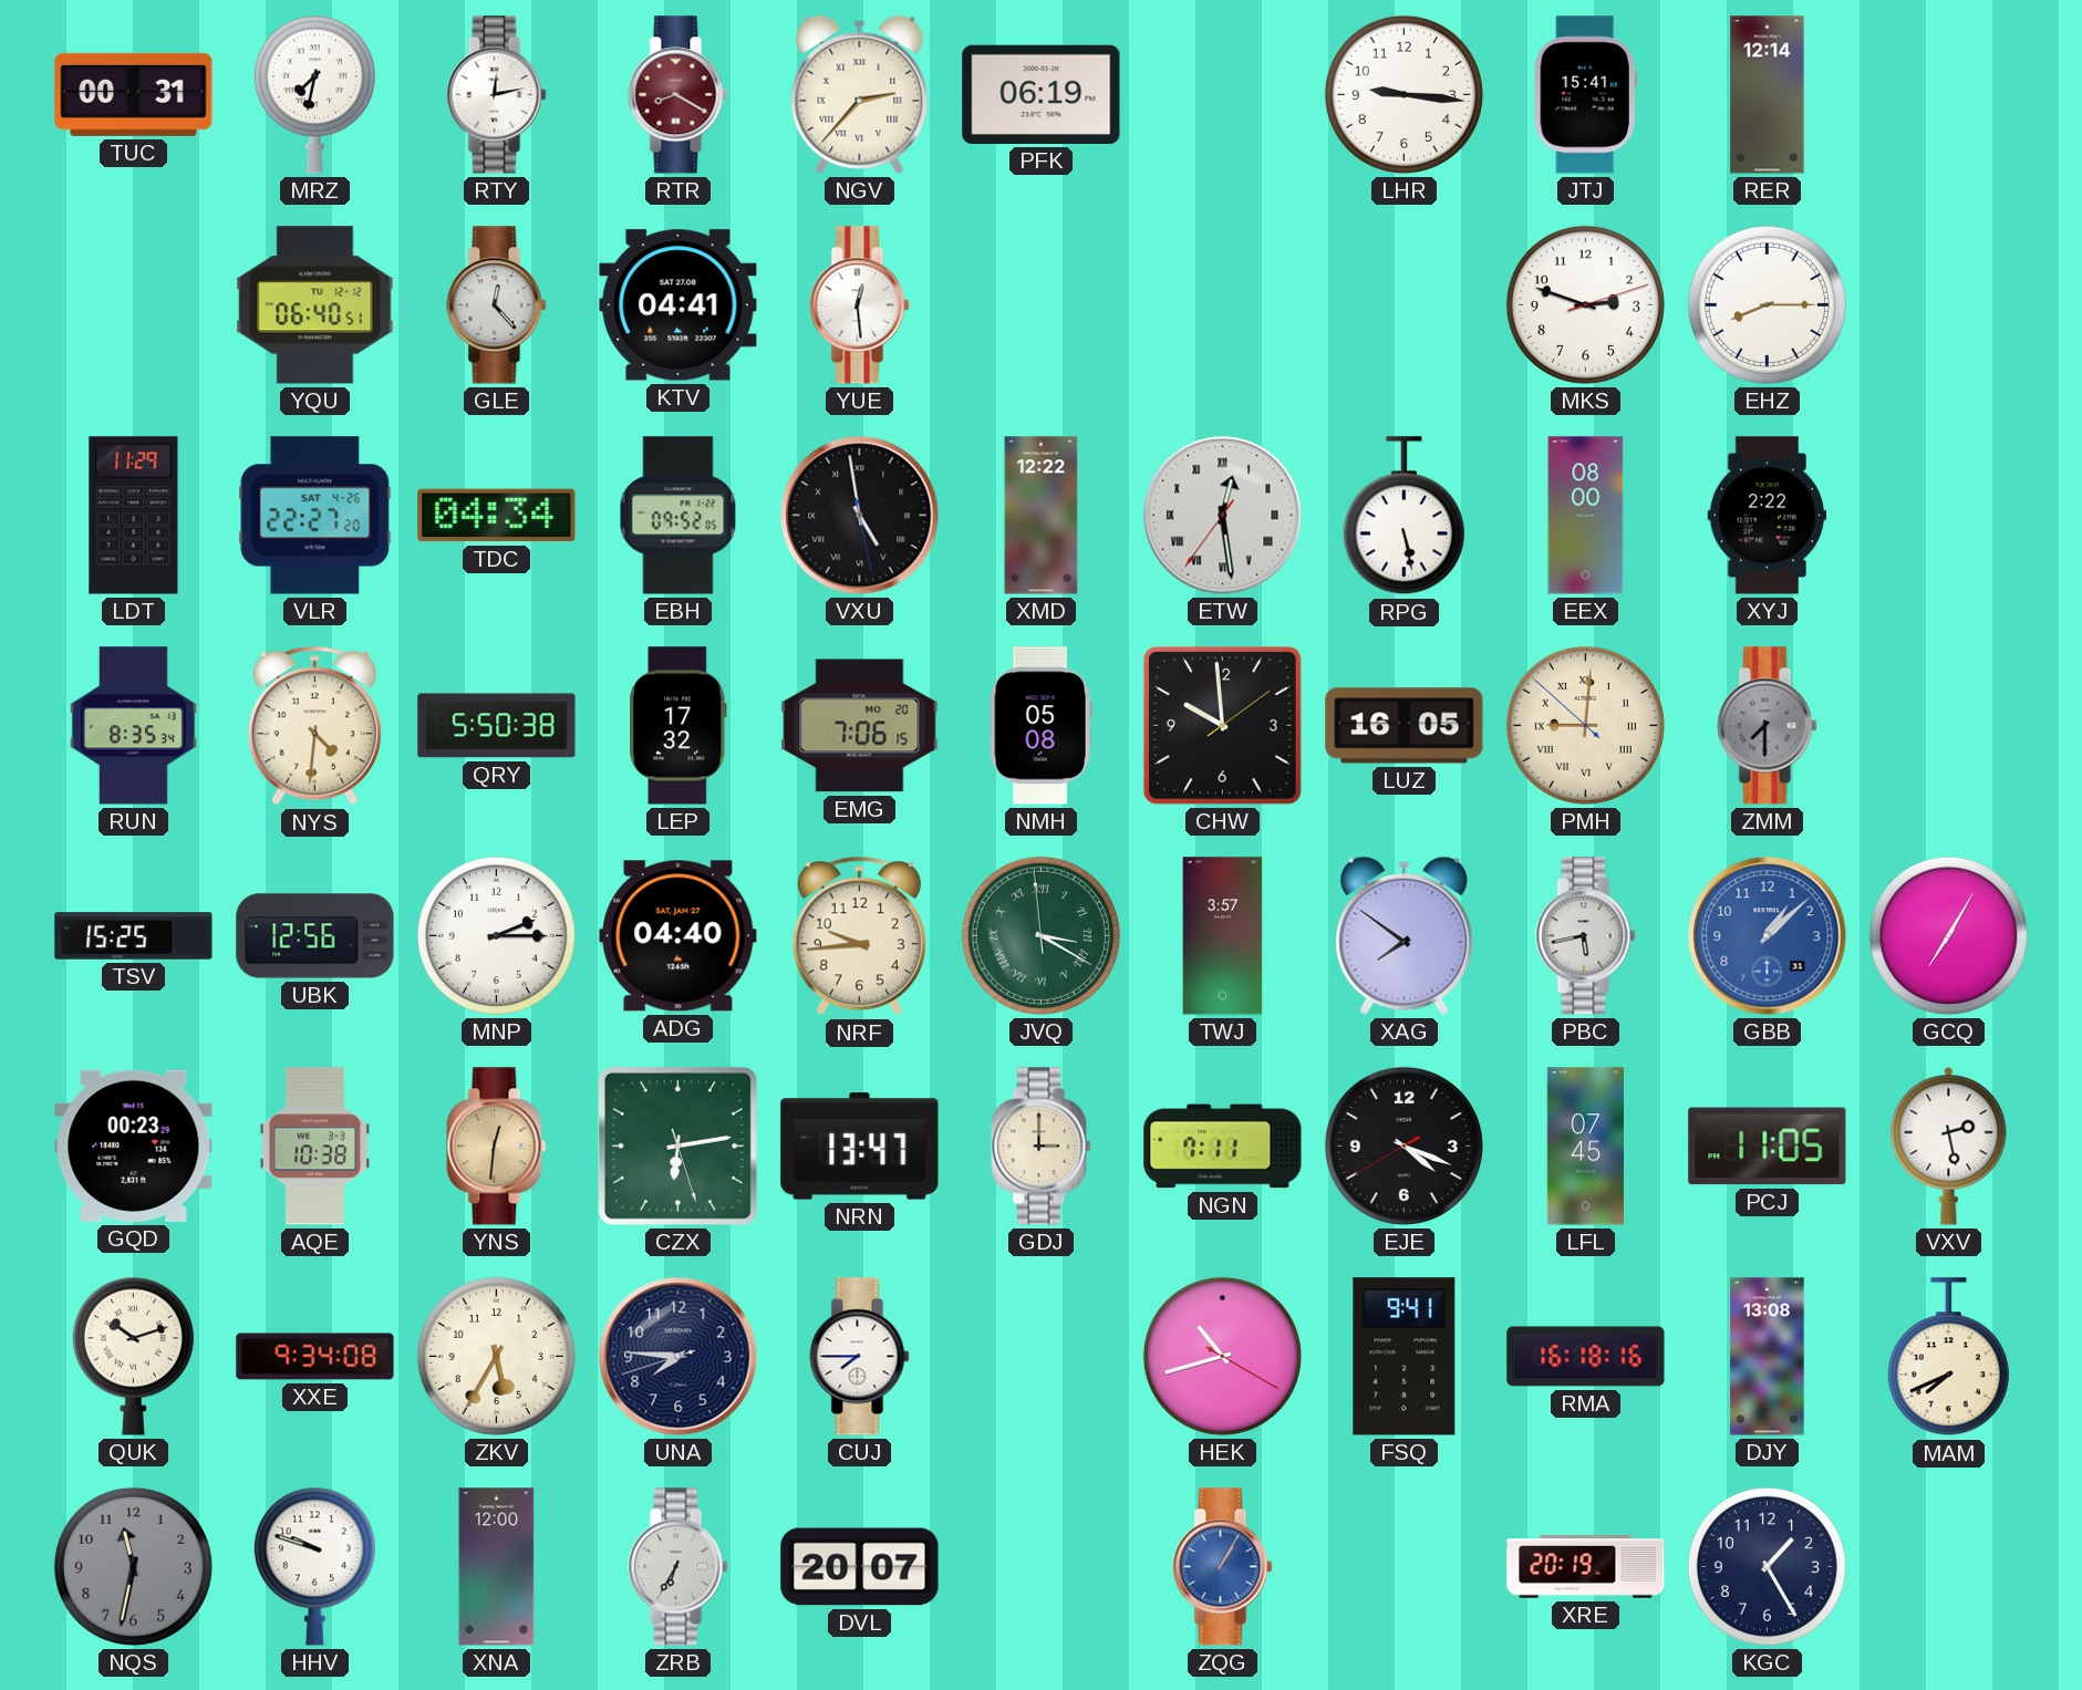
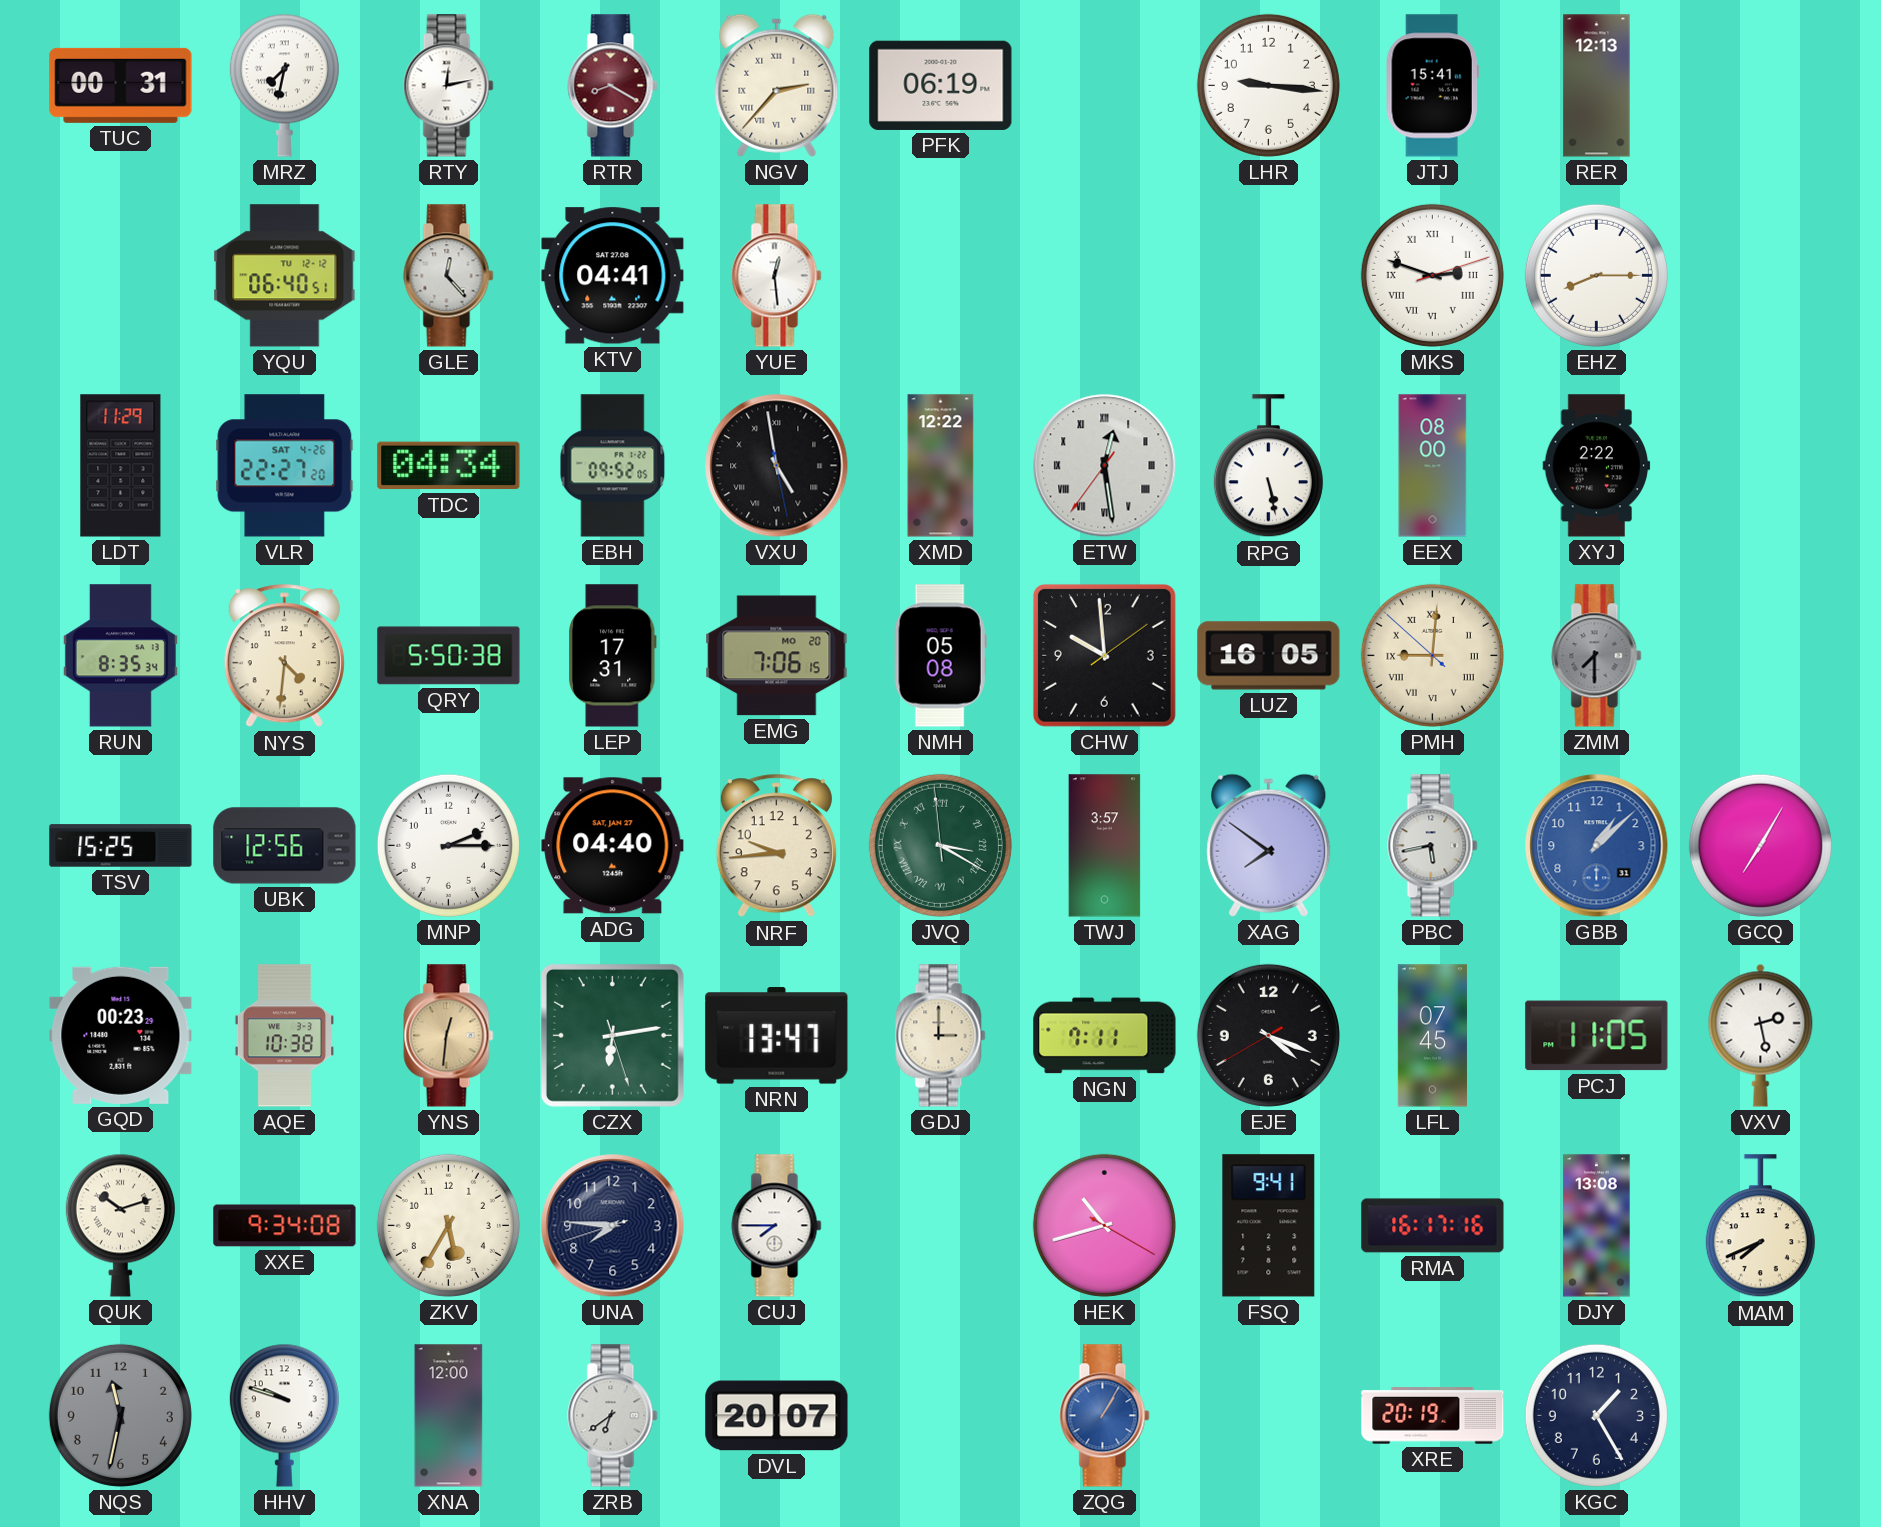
RER: 12:14 -> 12:13 (1597, 86)
MKS numerals: Arabic -> Roman (1432, 275)
LEP: 17:32 -> 17:31 (613, 656)
RMA: 16:18 -> 16:17 (1433, 1226)
ZRB: 6:35 -> 6:39 (613, 1416)
